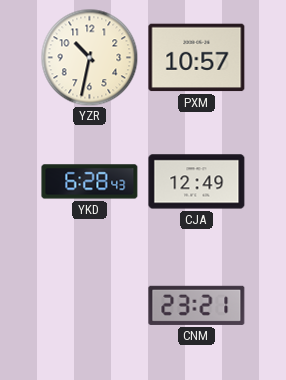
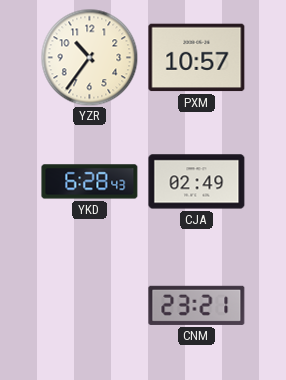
YZR: 10:32 -> 10:36 (89, 57)
CJA: 12:49 -> 02:49 (197, 182)
